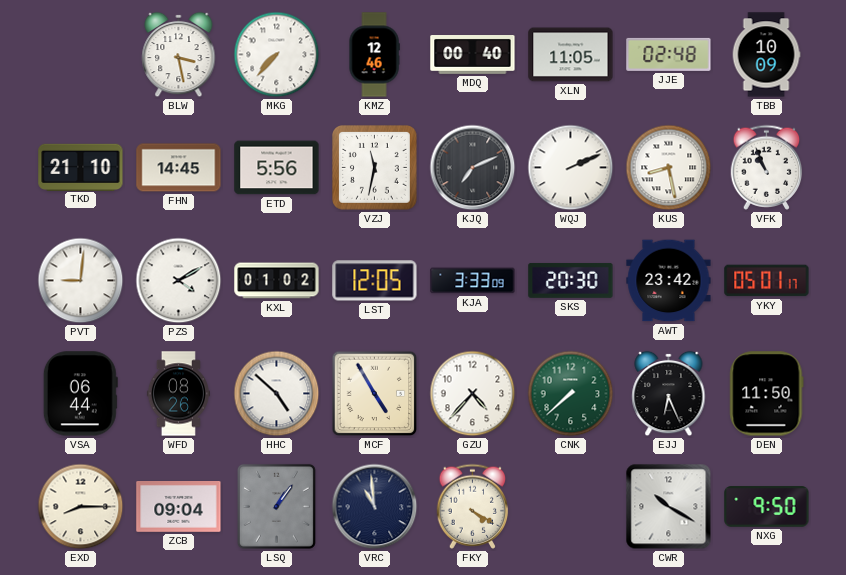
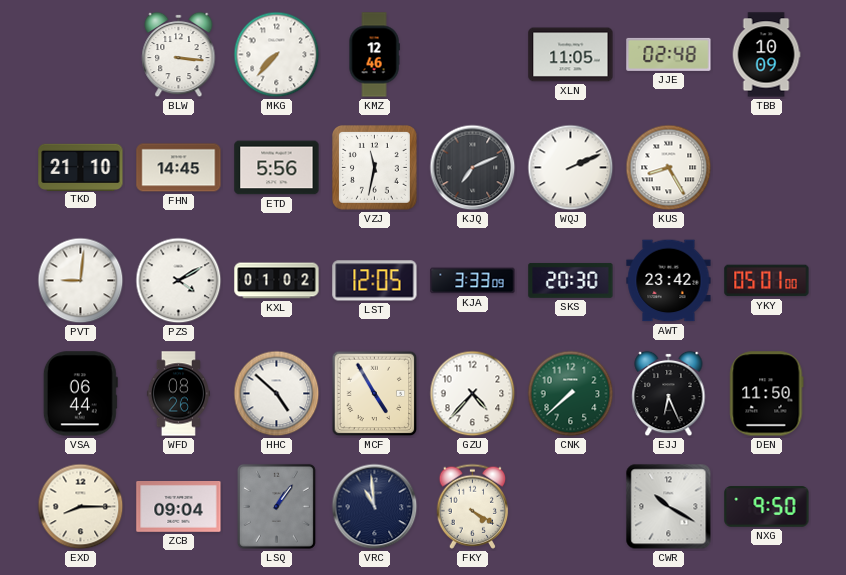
BLW: 3:28 -> 3:16 (179, 55)
MDQ: 00:40 -> none (473, 55)
KUS: 8:28 -> 8:25 (669, 168)
VFK: 10:56 -> none (767, 167)
YKY: 05:01:17 -> 05:01:00 (767, 281)
